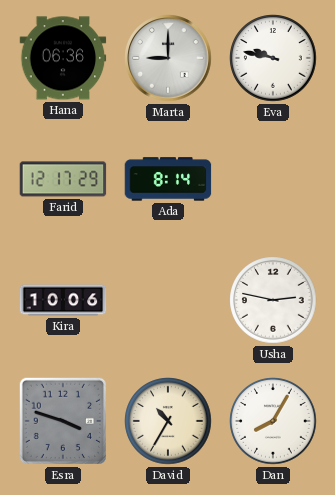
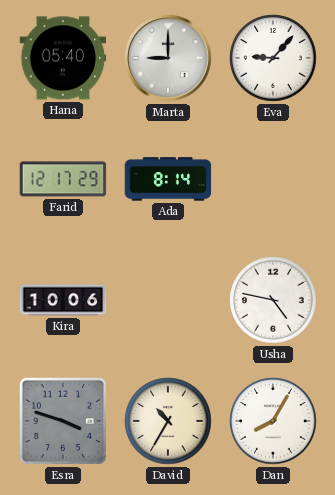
Hana: 06:36 -> 05:40 (63, 58)
Eva: 9:47 -> 9:07 (273, 58)
Usha: 2:47 -> 4:47 (273, 300)
